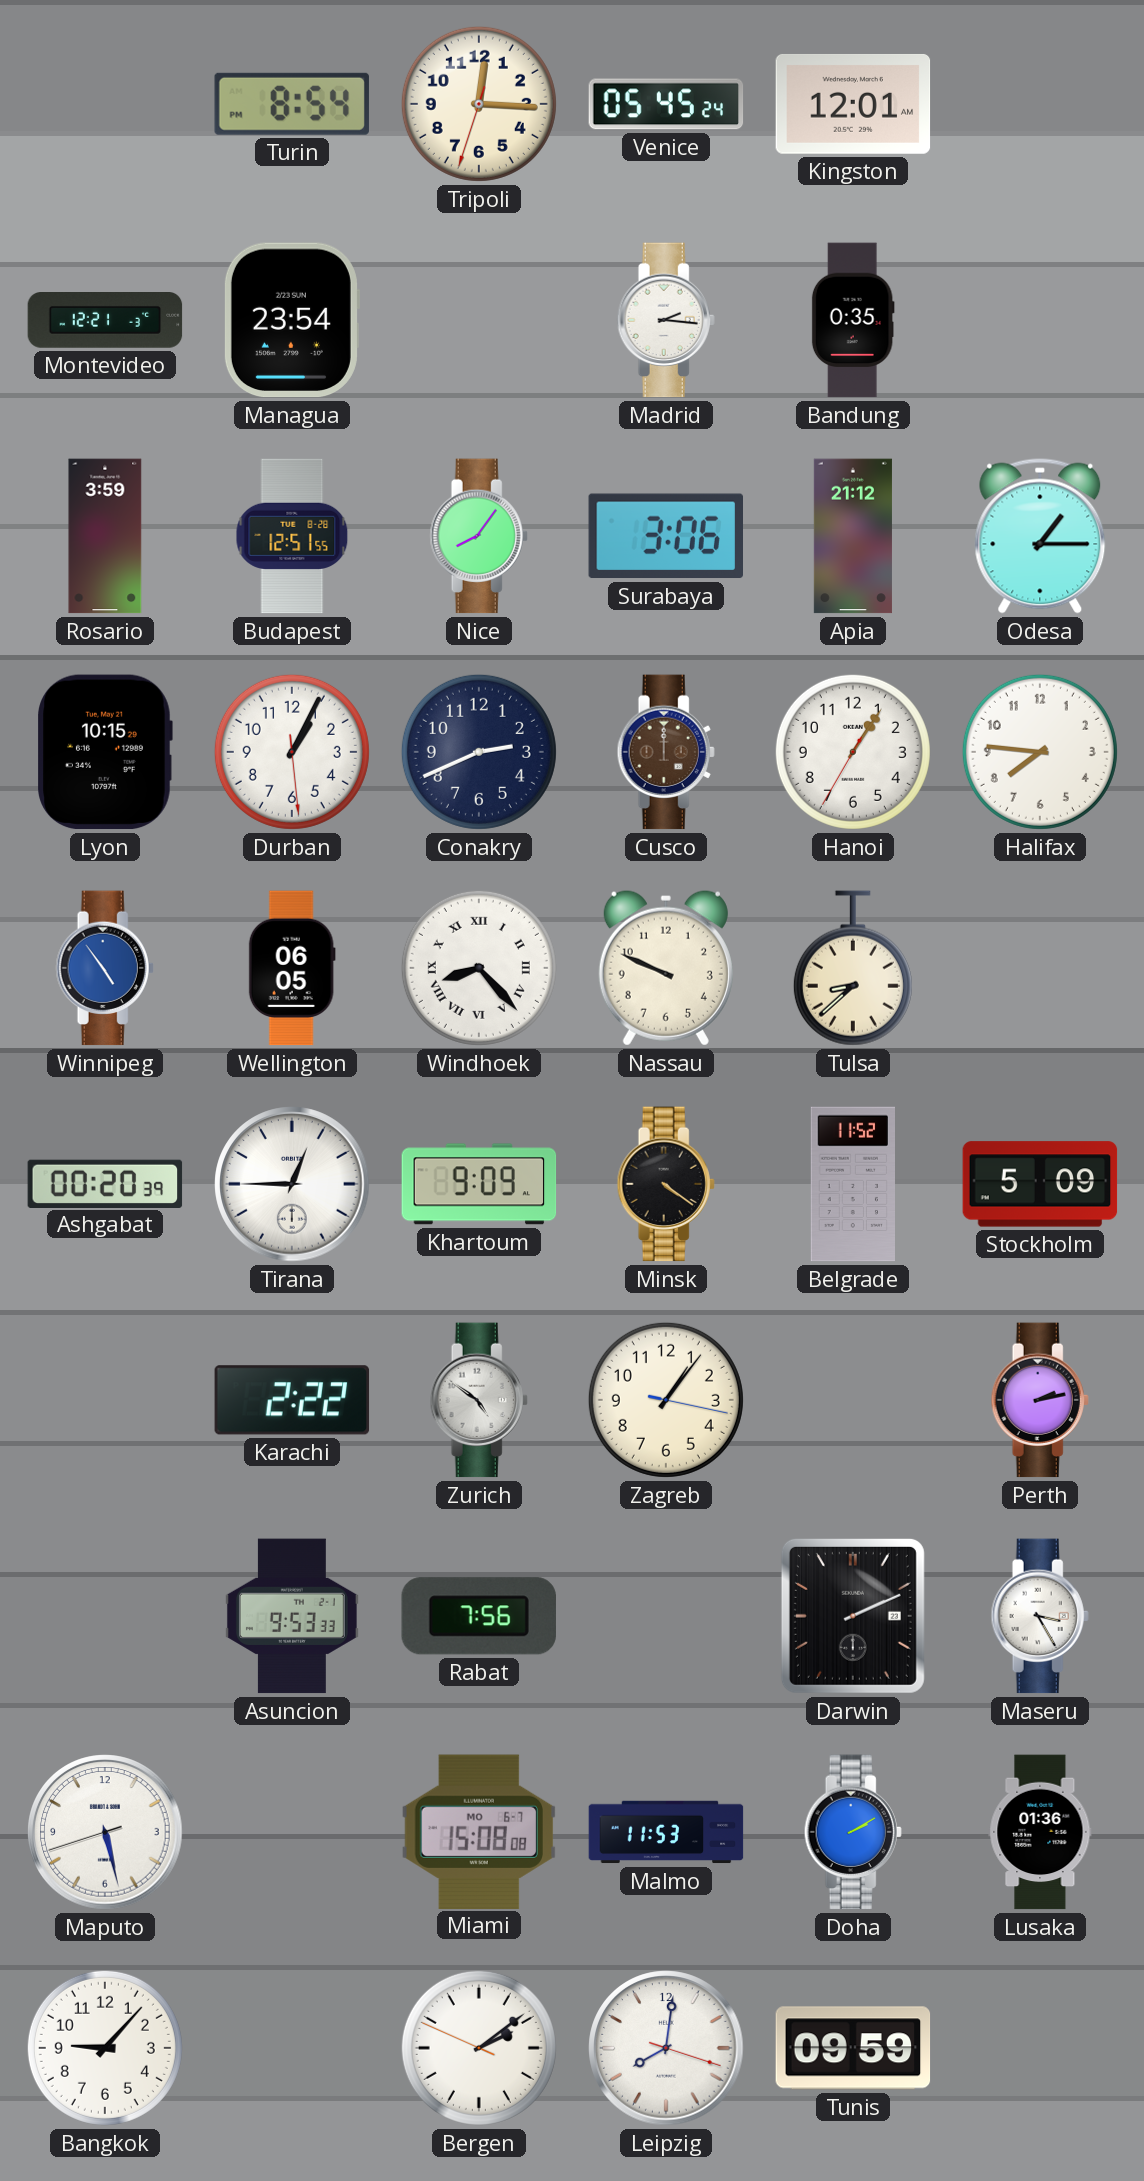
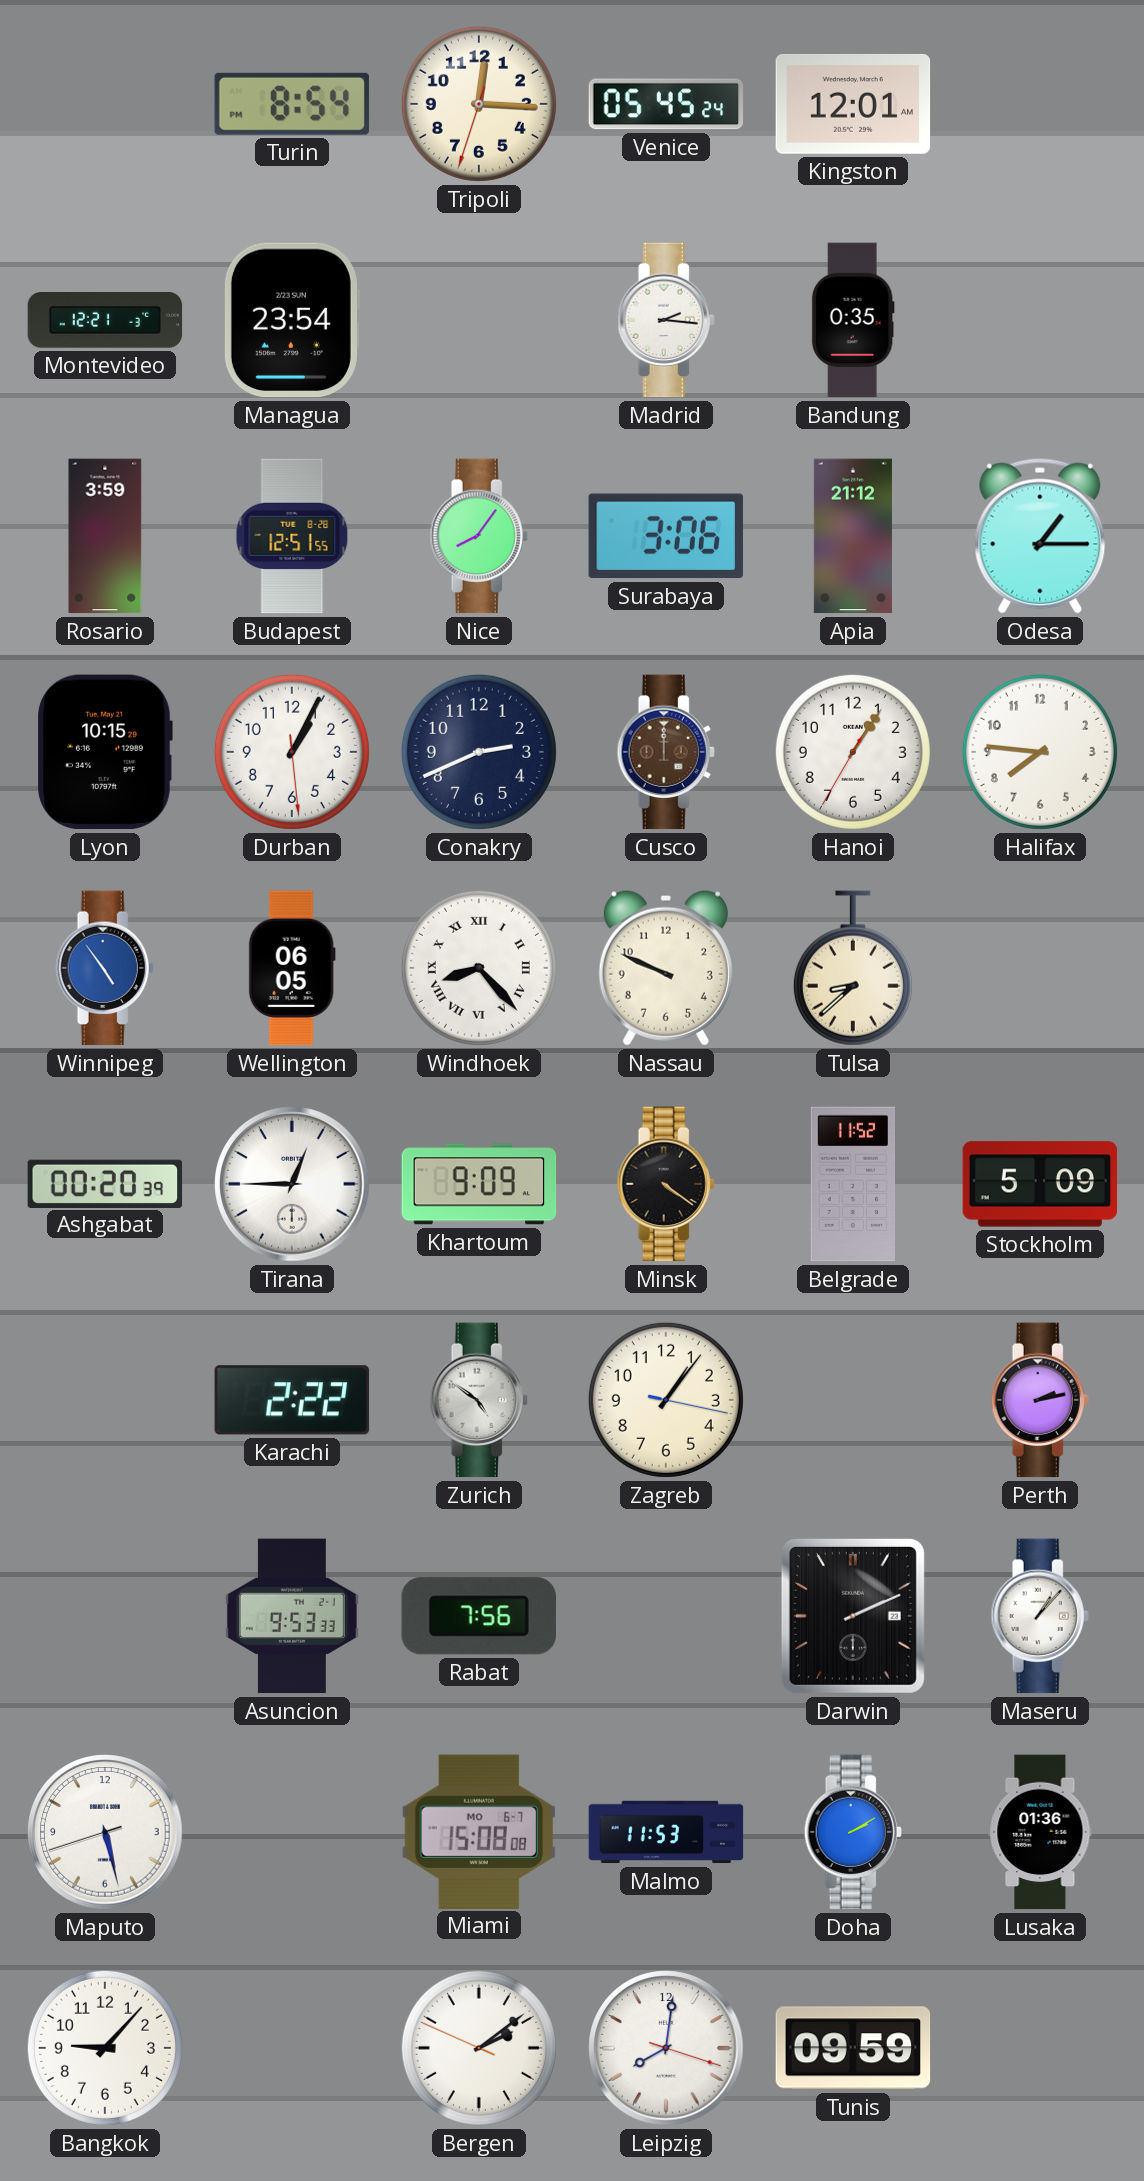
Maseru: 3:25 -> 1:07 (1040, 1616)
